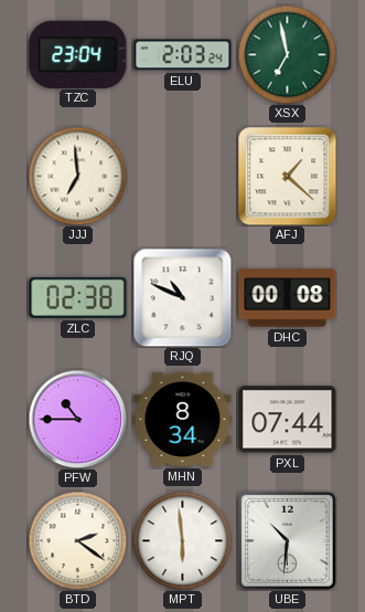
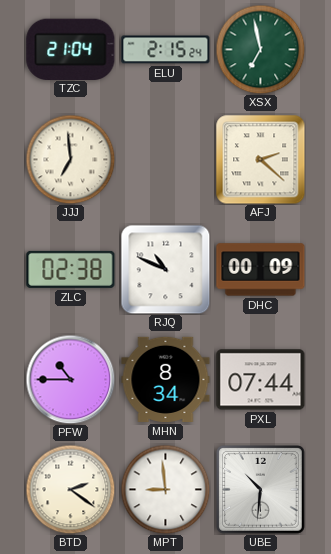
TZC: 23:04 -> 21:04 (71, 49)
ELU: 2:03 -> 2:15 (166, 50)
AFJ: 1:22 -> 2:22 (261, 160)
DHC: 00:08 -> 00:09 (261, 270)
MPT: 5:59 -> 8:59 (165, 489)
